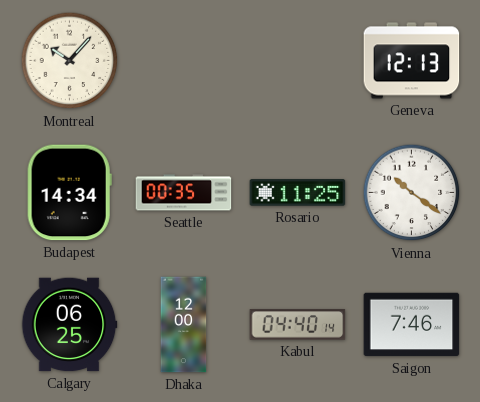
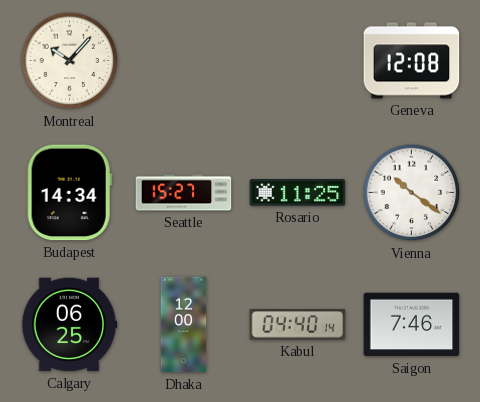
Geneva: 12:13 -> 12:08 (412, 61)
Seattle: 00:35 -> 15:27 (184, 193)
